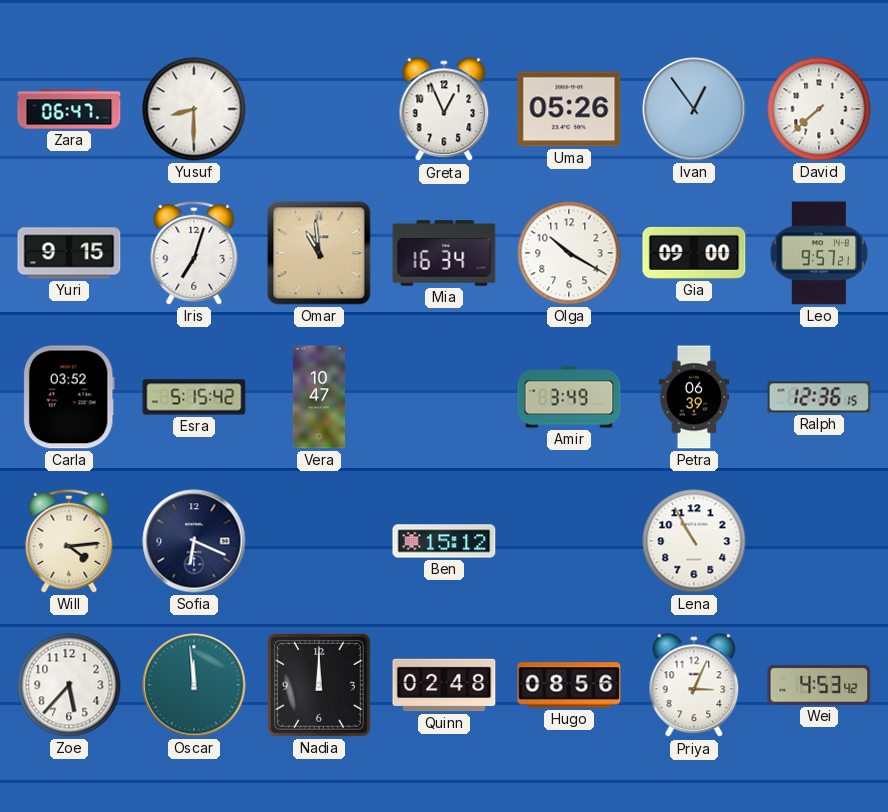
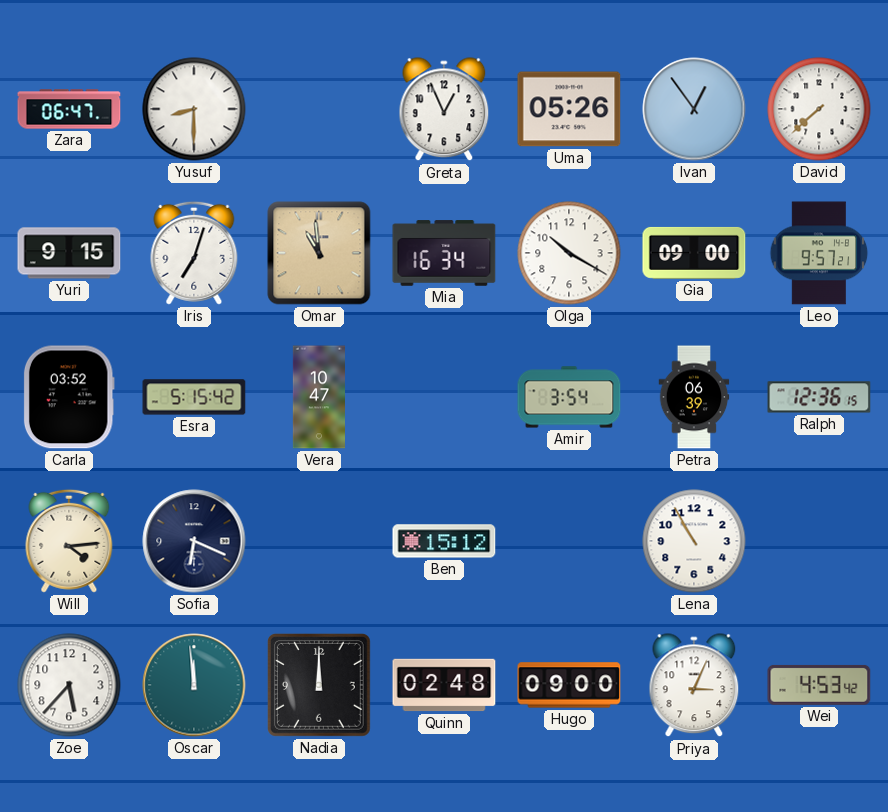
Amir: 3:49 -> 3:54 (569, 397)
Hugo: 08:56 -> 09:00 (569, 685)
